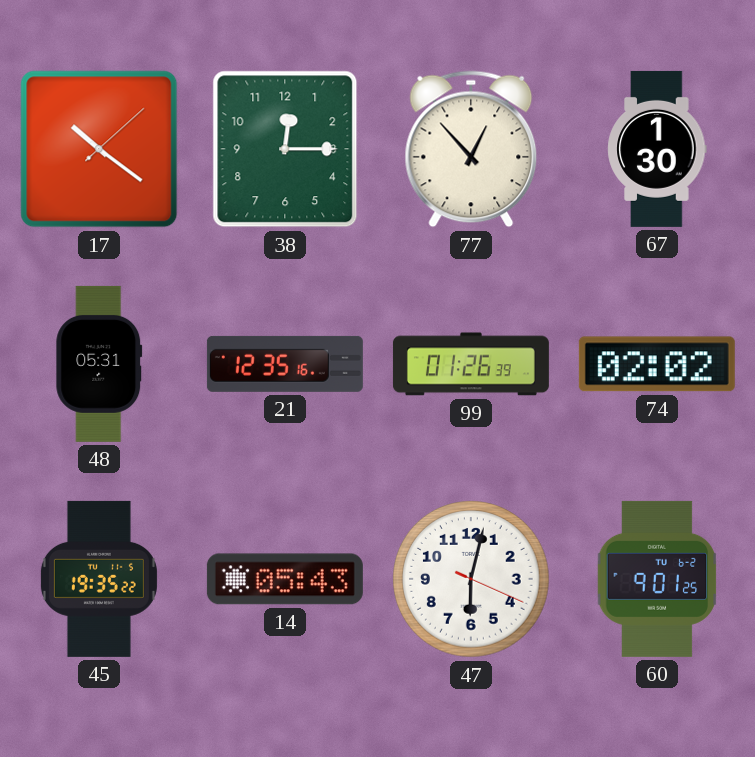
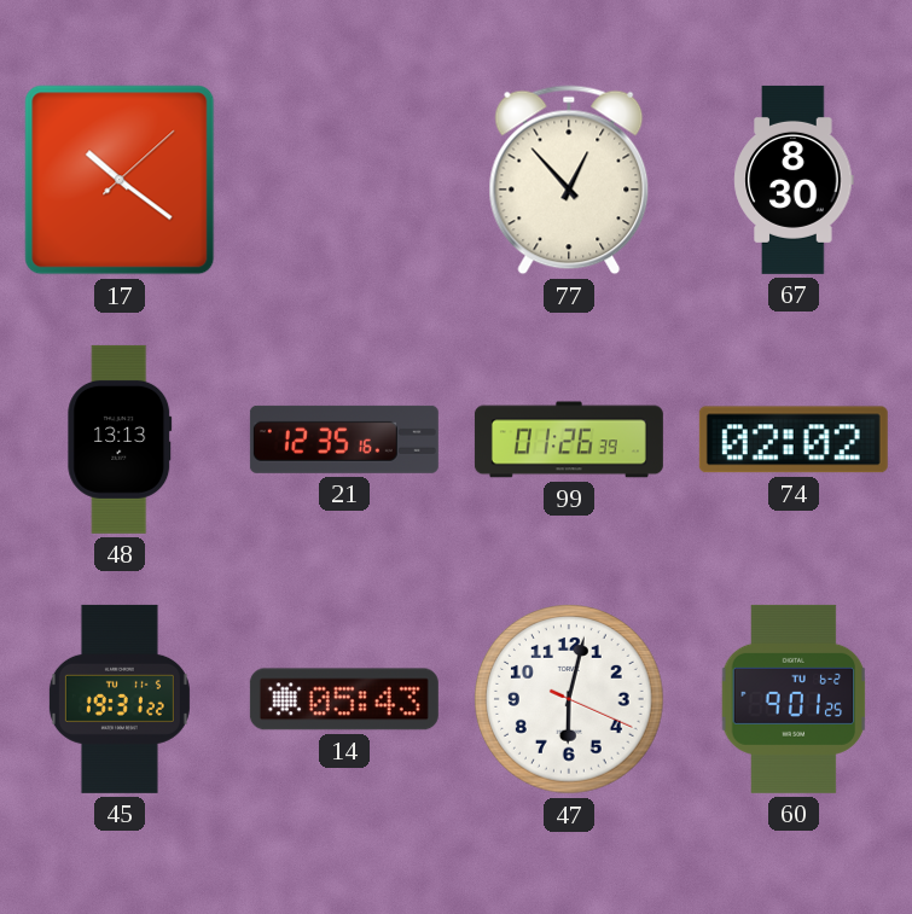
38: 12:15 -> none (285, 149)
67: 1:30 -> 8:30 (794, 180)
48: 05:31 -> 13:13 (120, 439)
45: 19:35 -> 19:31 (120, 699)
